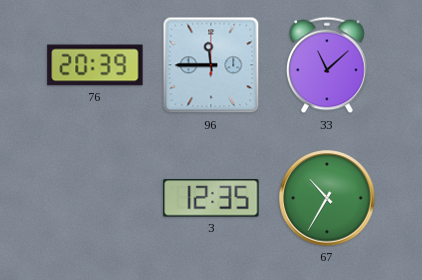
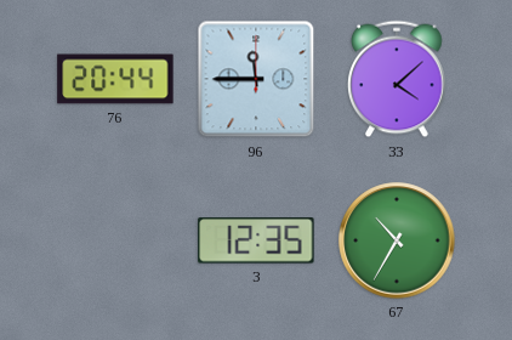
76: 20:39 -> 20:44 (115, 79)
33: 11:08 -> 4:08 (397, 79)
